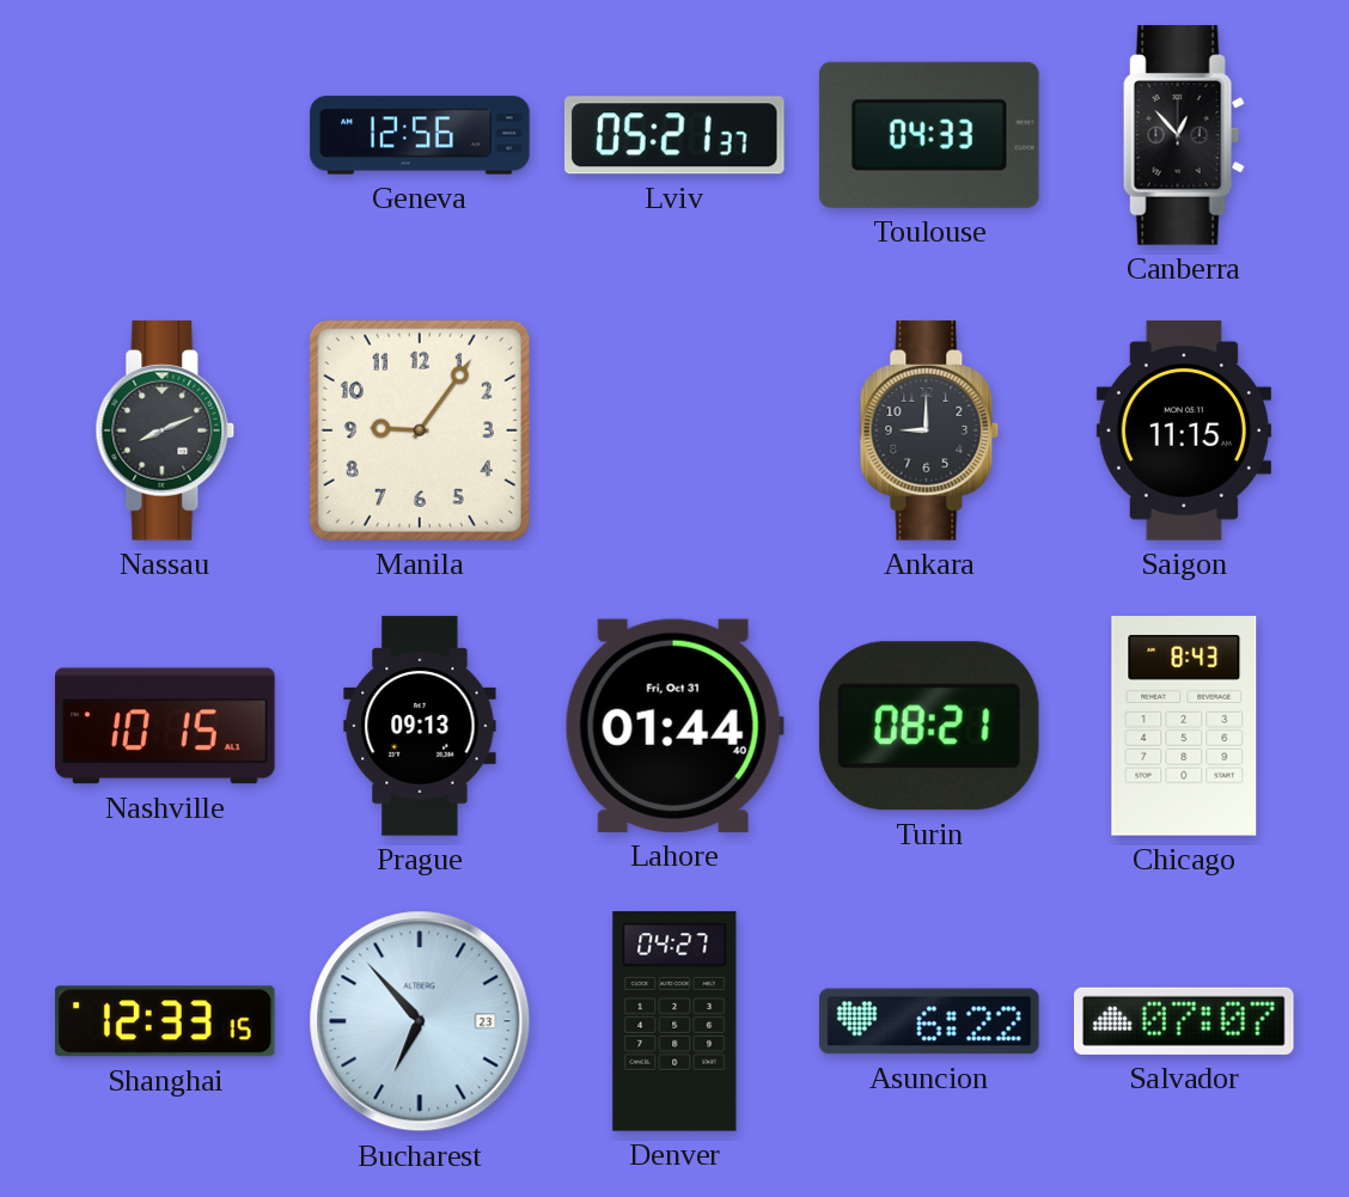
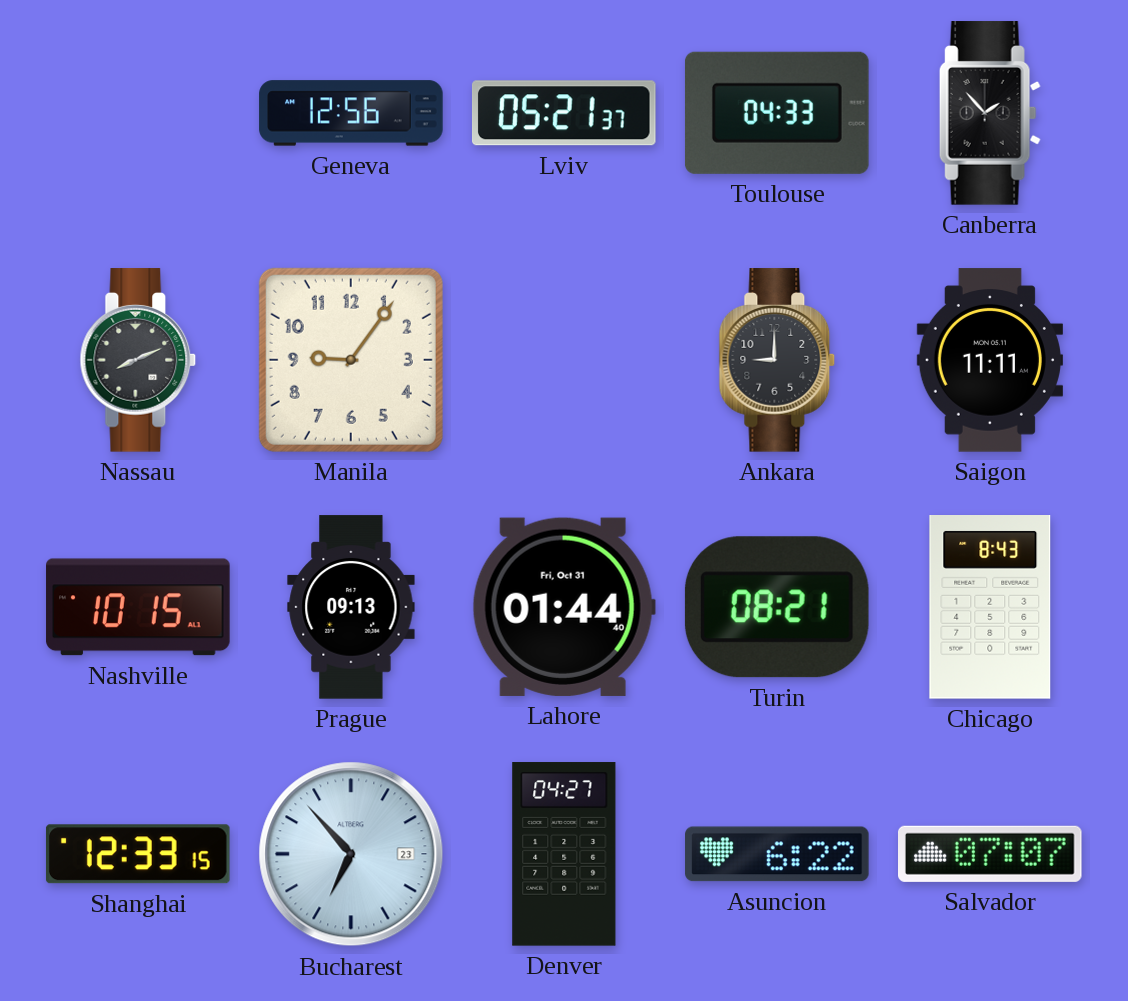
Canberra: 12:53 -> 1:53 (990, 113)
Saigon: 11:15 -> 11:11 (990, 360)
